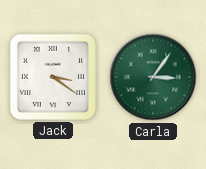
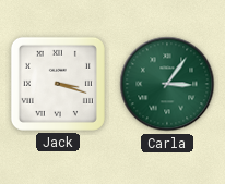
Jack: 3:21 -> 3:18 (58, 84)
